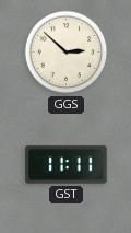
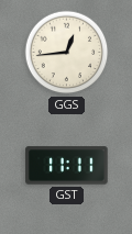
GGS: 2:52 -> 12:44 (67, 53)
